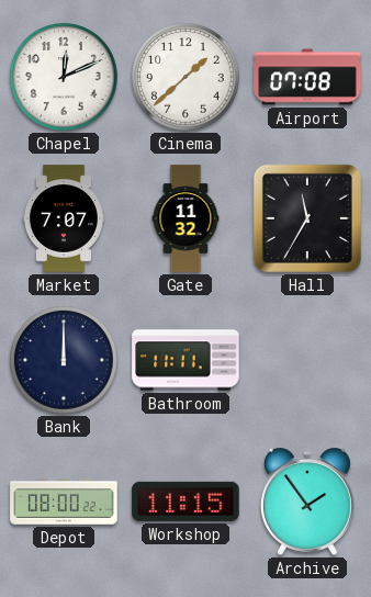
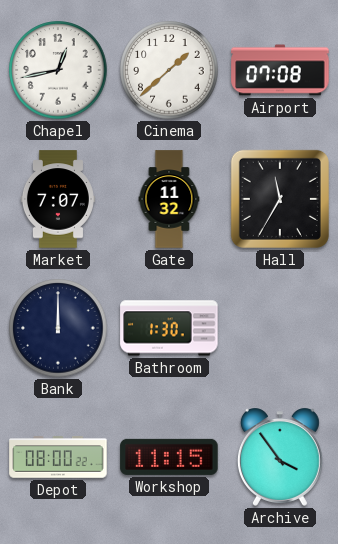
Chapel: 12:11 -> 12:43 (58, 70)
Bathroom: 11:11 -> 1:30 (169, 328)
Archive: 1:54 -> 3:54 (280, 457)
